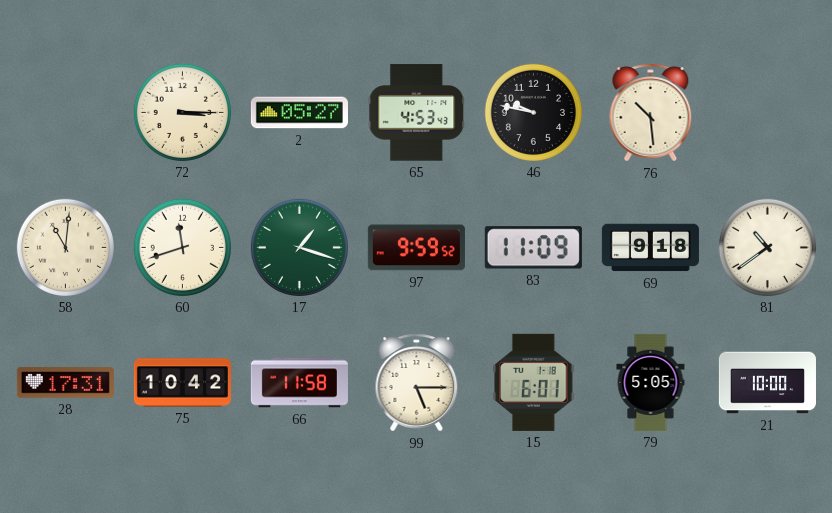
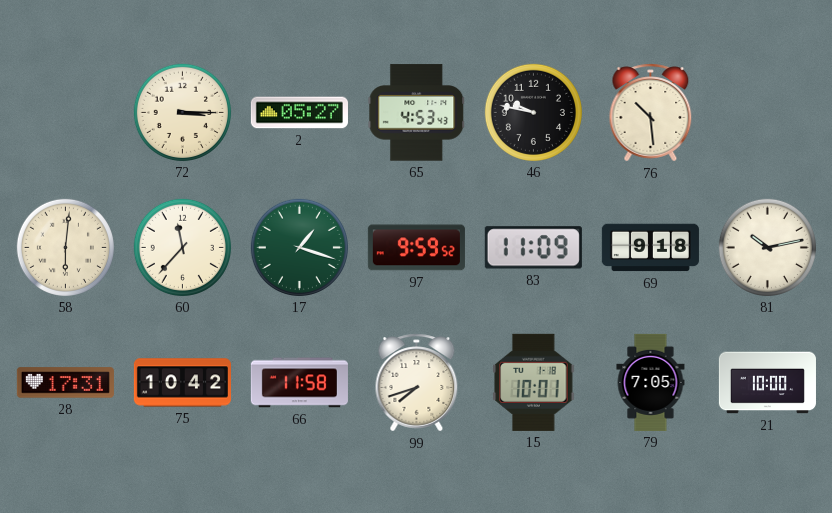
58: 11:01 -> 6:01 (65, 247)
60: 11:42 -> 11:37 (182, 247)
81: 10:39 -> 10:13 (767, 247)
99: 5:15 -> 7:42 (417, 383)
15: 6:01 -> 10:01 (534, 382)
79: 5:05 -> 7:05 (651, 382)
